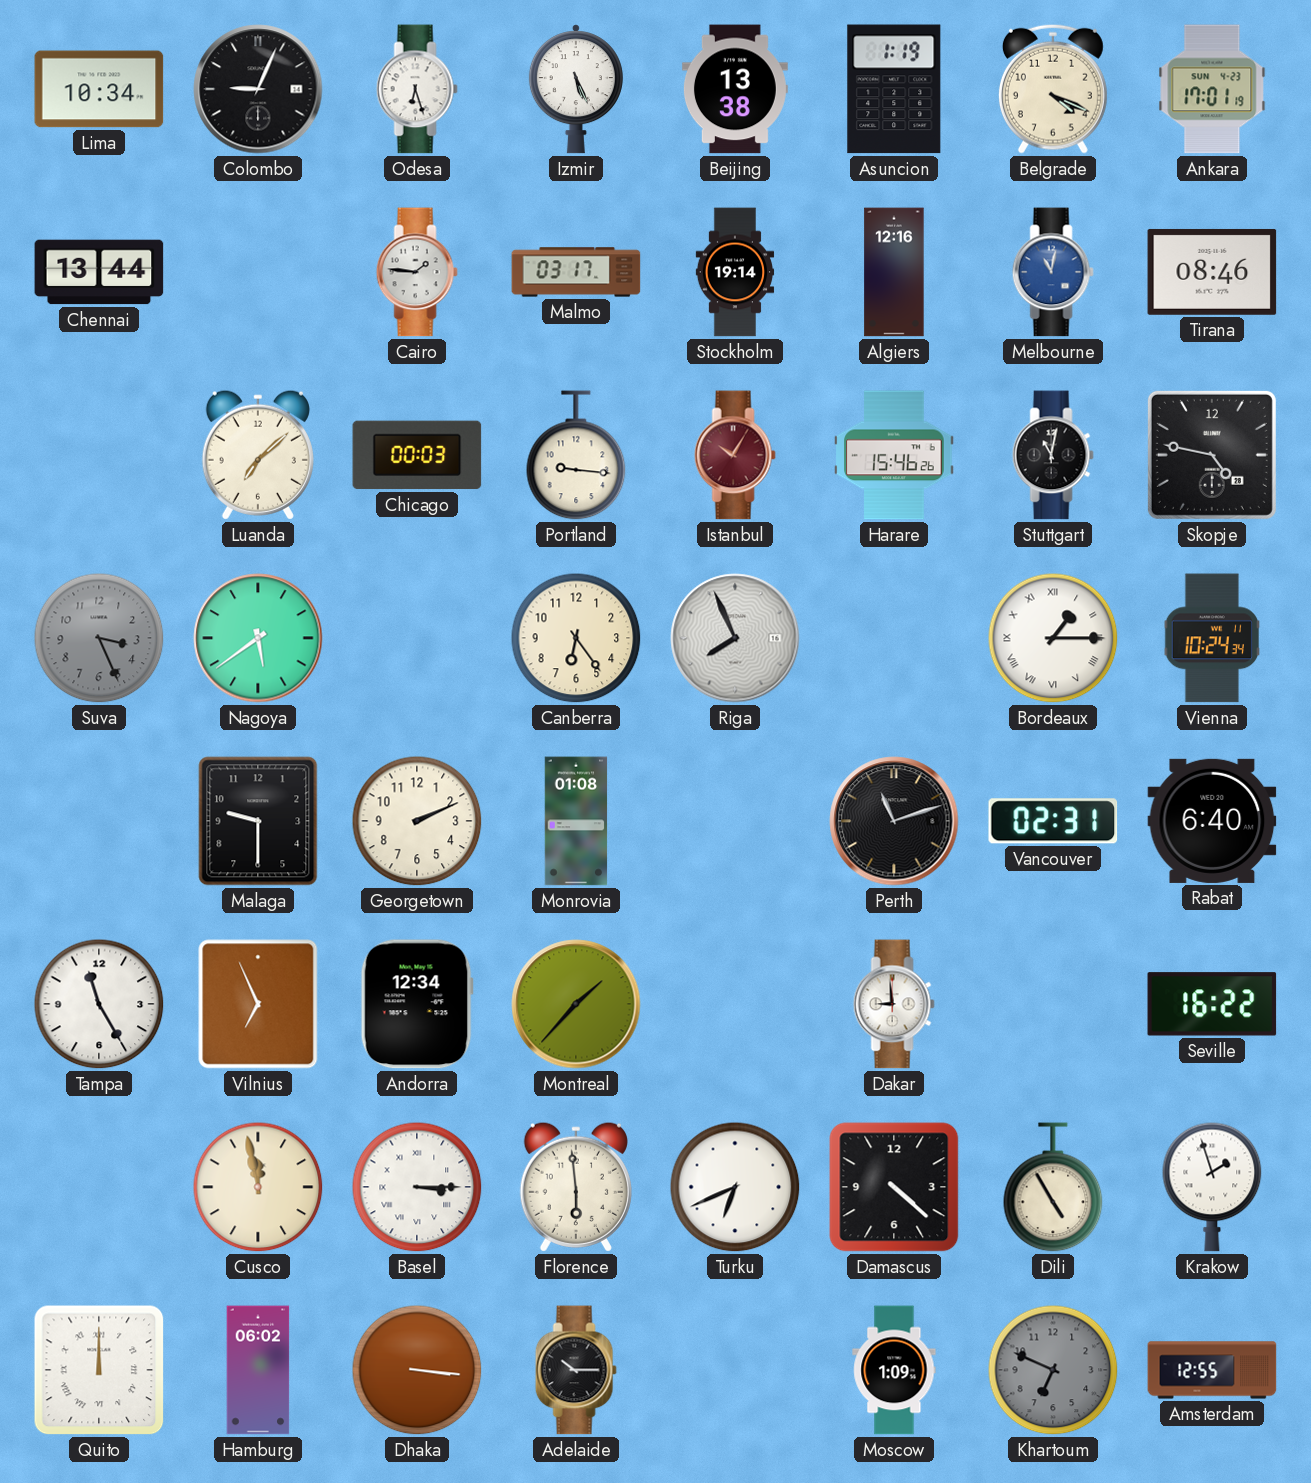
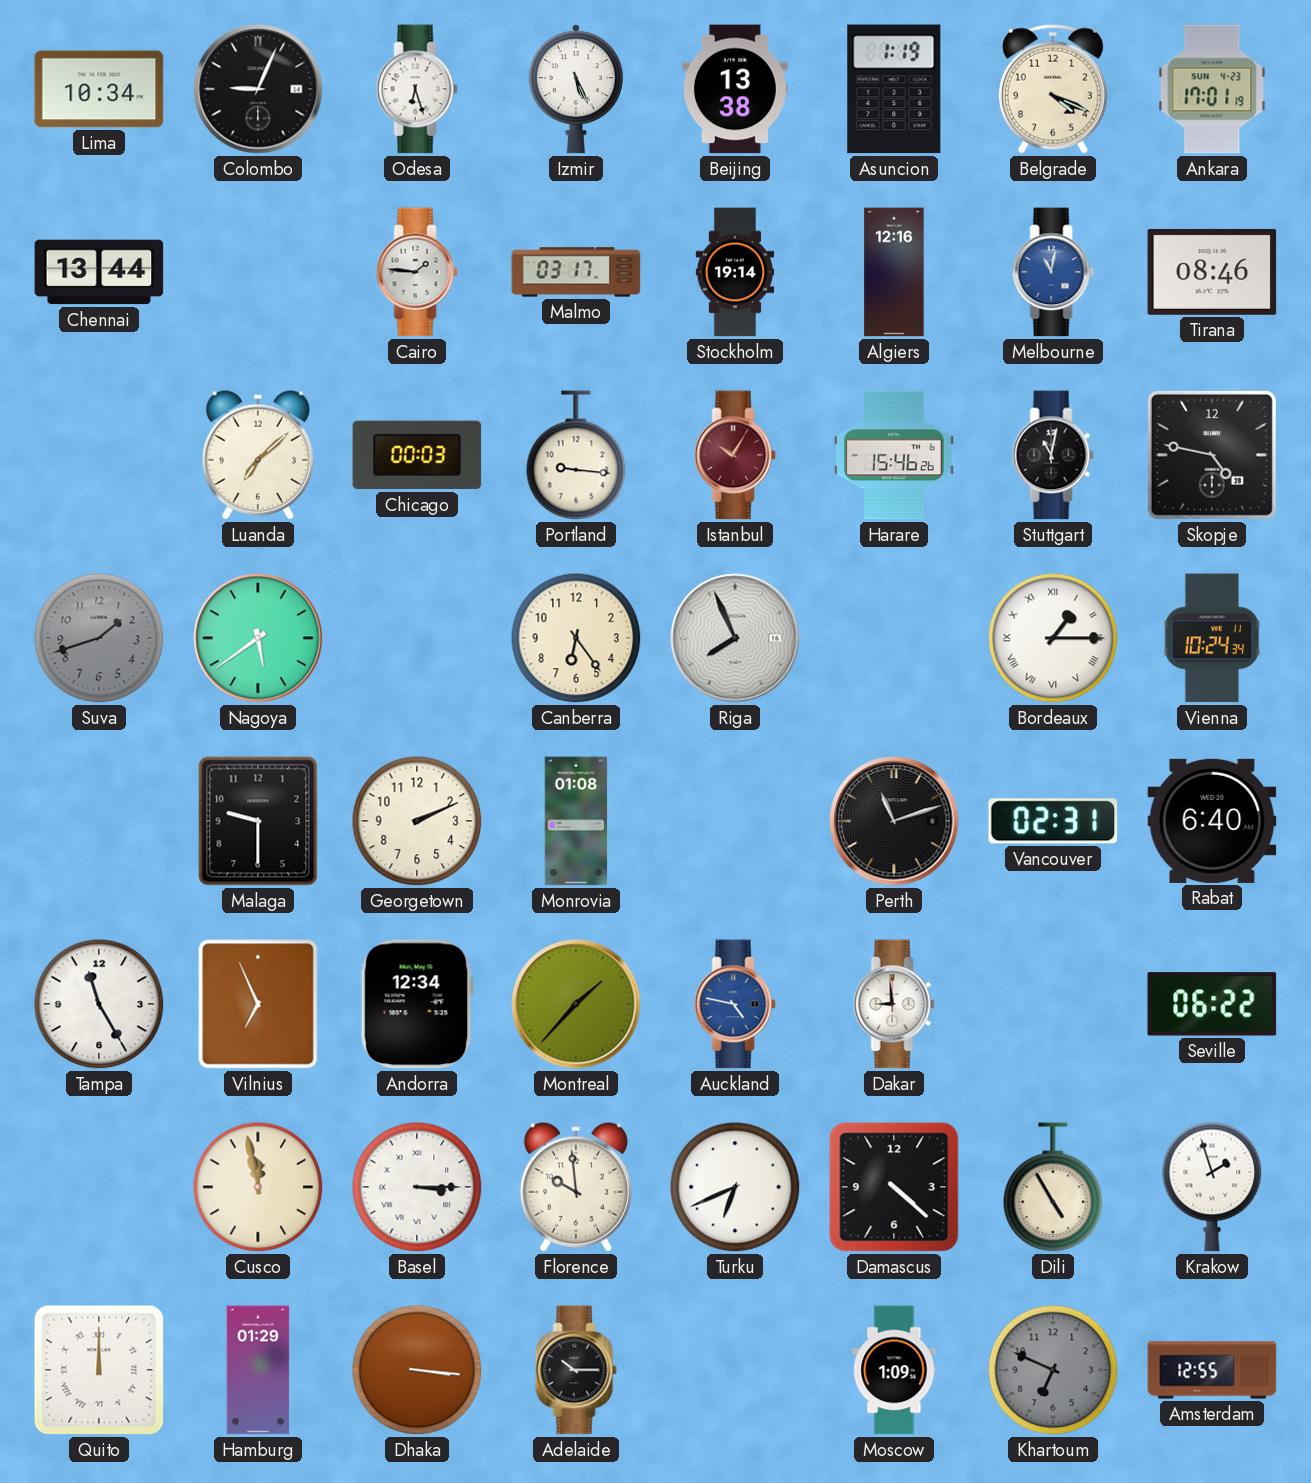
Suva: 3:26 -> 1:42 (99, 638)
Auckland: none -> 4:47 (735, 1004)
Seville: 16:22 -> 06:22 (1212, 1004)
Florence: 5:59 -> 9:59 (576, 1187)
Hamburg: 06:02 -> 01:29 (258, 1370)
